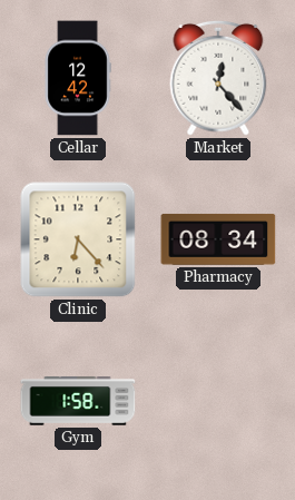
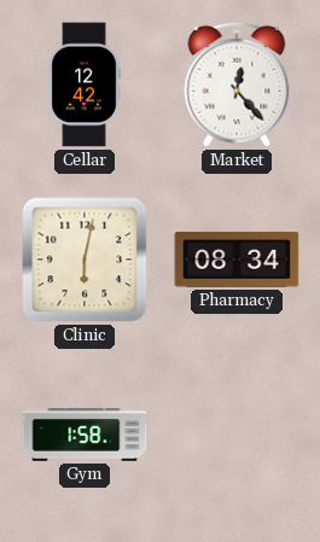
Clinic: 6:23 -> 6:02 (85, 260)
